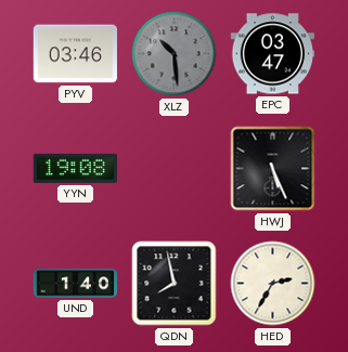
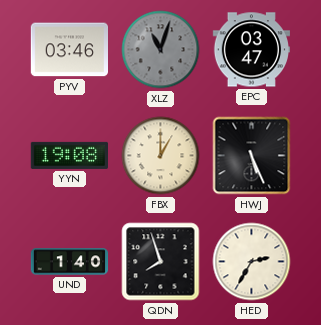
XLZ: 10:29 -> 11:03 (161, 50)
FBX: none -> 1:00 (161, 156)
QDN: 7:58 -> 7:57 (161, 262)
